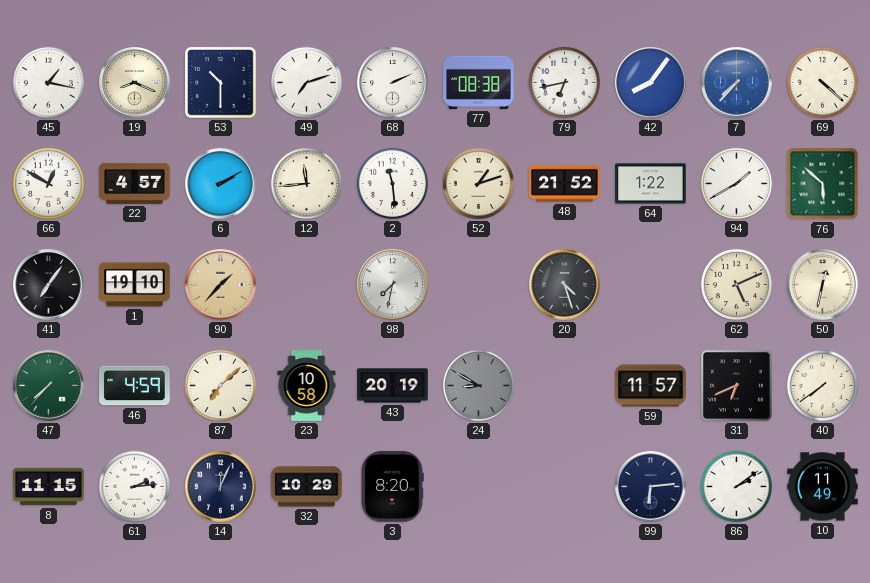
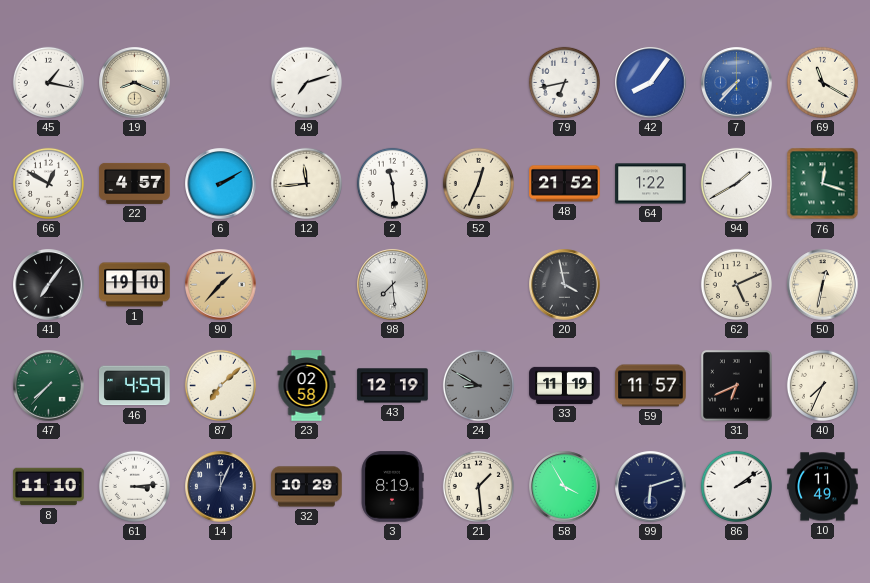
53: 10:30 -> none (221, 83)
68: 2:11 -> none (393, 83)
77: 08:38 -> none (479, 82)
69: 4:22 -> 11:20 (822, 82)
52: 1:12 -> 12:34 (478, 183)
76: 5:52 -> 12:18 (823, 184)
98: 7:32 -> 7:29 (393, 285)
20: 4:27 -> 3:58 (565, 285)
23: 10:58 -> 02:58 (307, 386)
43: 20:19 -> 12:19 (393, 386)
33: none -> 11:19 (565, 385)
40: 7:39 -> 7:34 (822, 385)
8: 11:15 -> 11:10 (49, 487)
61: 2:14 -> 3:14 (134, 486)
3: 8:20 -> 8:19 (392, 487)
21: none -> 1:29 (478, 486)
58: none -> 3:55 (565, 487)
99: 6:14 -> 6:12 (651, 487)
